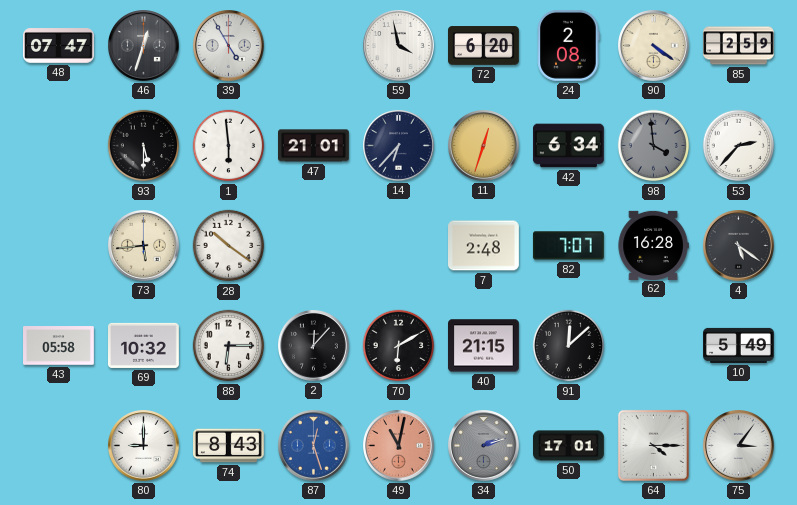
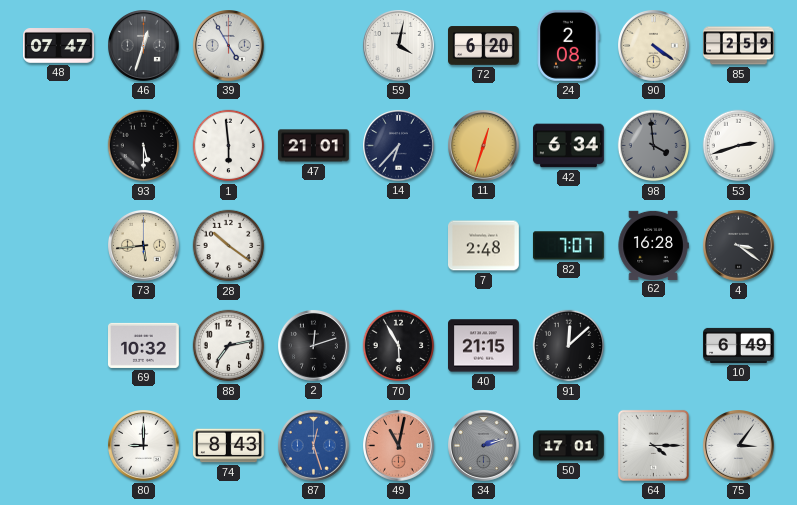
59: 3:58 -> 4:02 (399, 46)
53: 2:37 -> 2:42 (739, 146)
4: 5:21 -> 3:21 (739, 246)
43: 05:58 -> none (59, 346)
88: 6:15 -> 7:13 (229, 346)
2: 12:07 -> 12:12 (314, 346)
70: 6:10 -> 5:55 (399, 346)
10: 5:49 -> 6:49 (739, 345)
